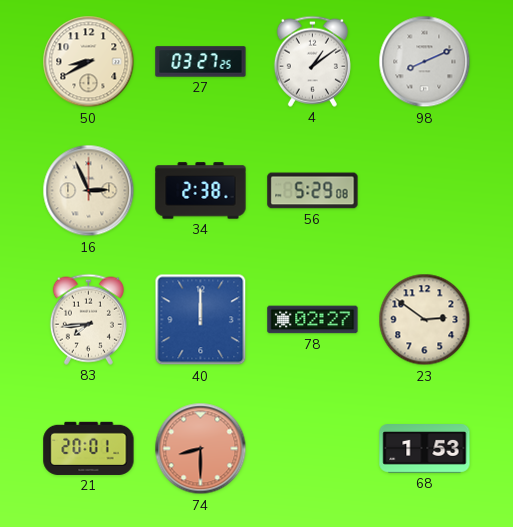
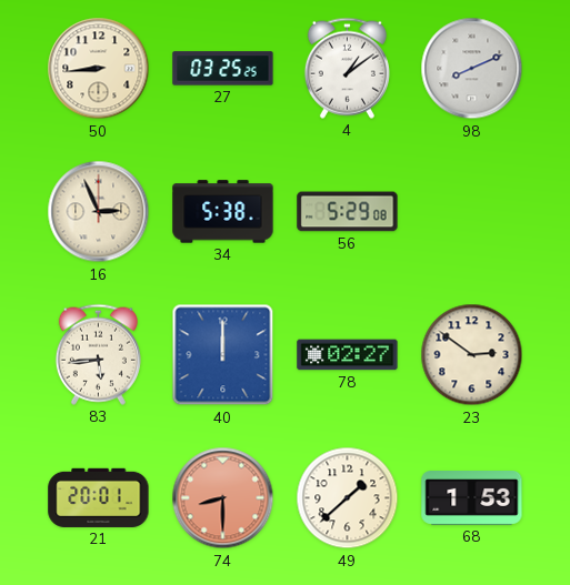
50: 8:40 -> 8:44 (99, 69)
27: 03:27 -> 03:25 (223, 69)
34: 2:38 -> 5:38 (223, 212)
83: 7:44 -> 5:44 (98, 354)
49: none -> 1:38 (348, 498)
